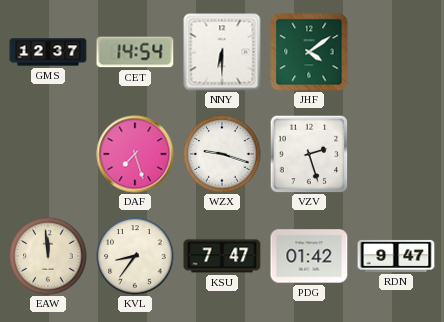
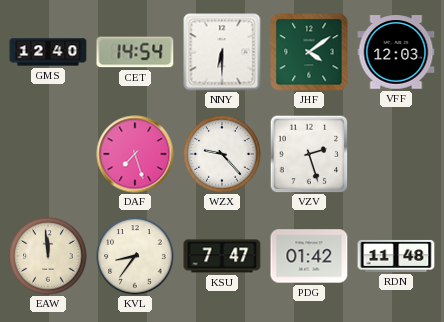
GMS: 12:37 -> 12:40 (48, 52)
VFF: none -> 12:03 (396, 52)
WZX: 9:18 -> 9:23 (222, 154)
RDN: 9:47 -> 11:48 (396, 256)
